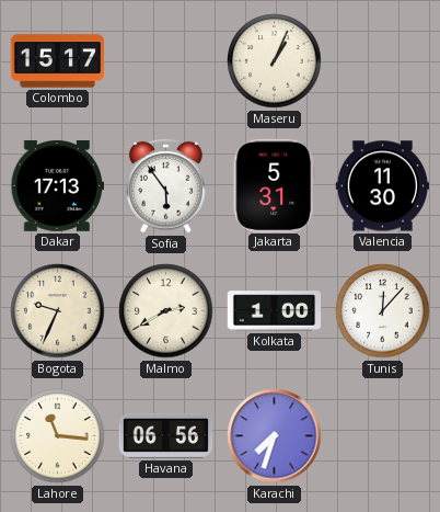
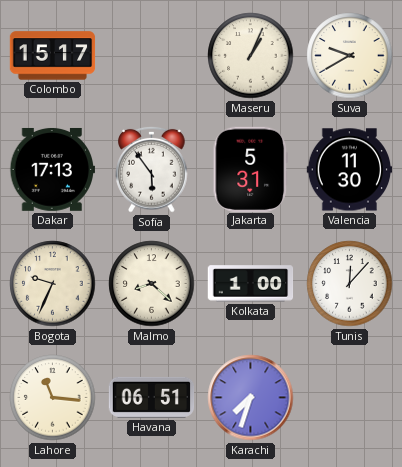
Suva: none -> 9:40 (350, 56)
Malmo: 2:40 -> 8:22 (152, 284)
Havana: 06:56 -> 06:51 (152, 397)
